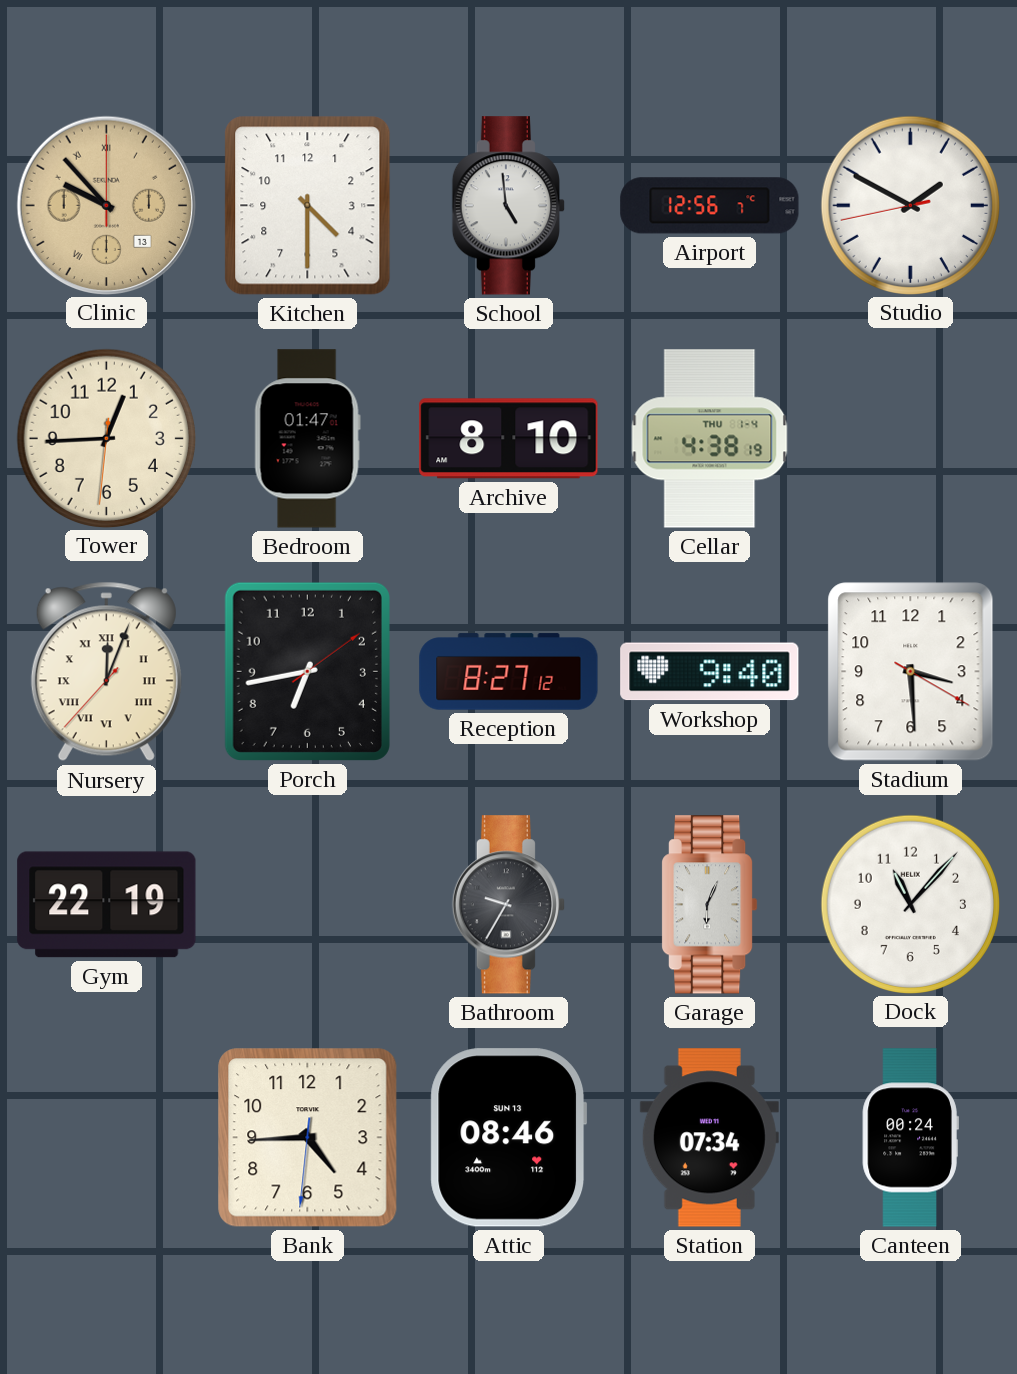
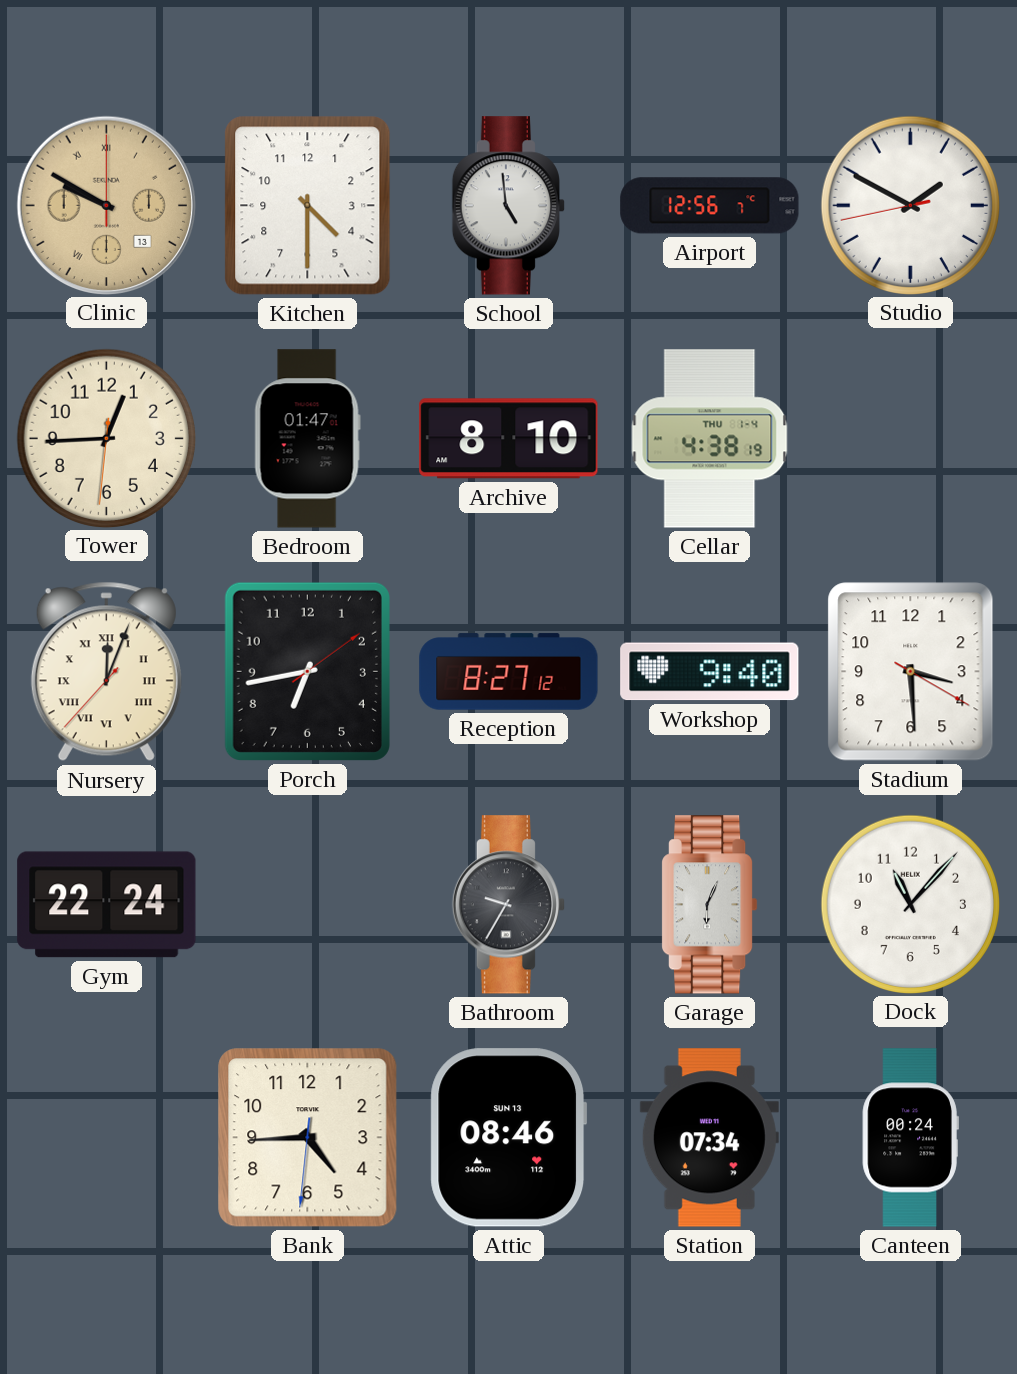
Clinic: 9:53 -> 9:50 (106, 205)
Gym: 22:19 -> 22:24 (107, 905)
